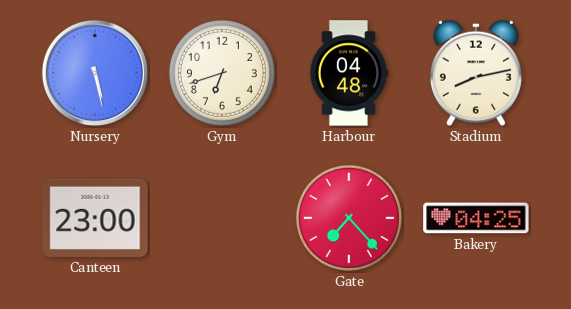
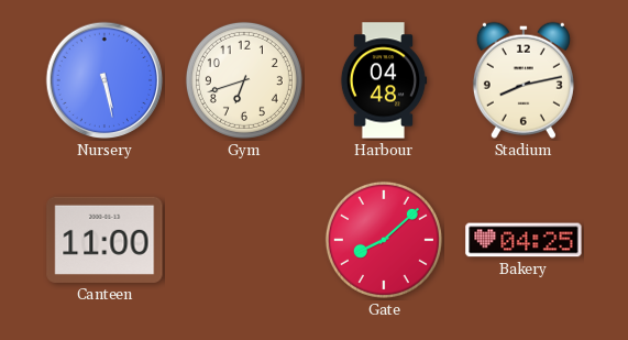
Canteen: 23:00 -> 11:00 (104, 240)
Gate: 7:23 -> 8:08 (384, 240)
